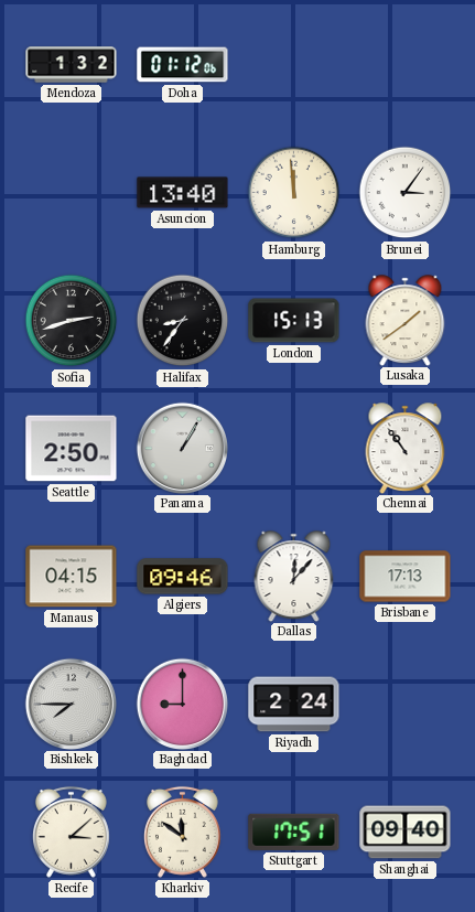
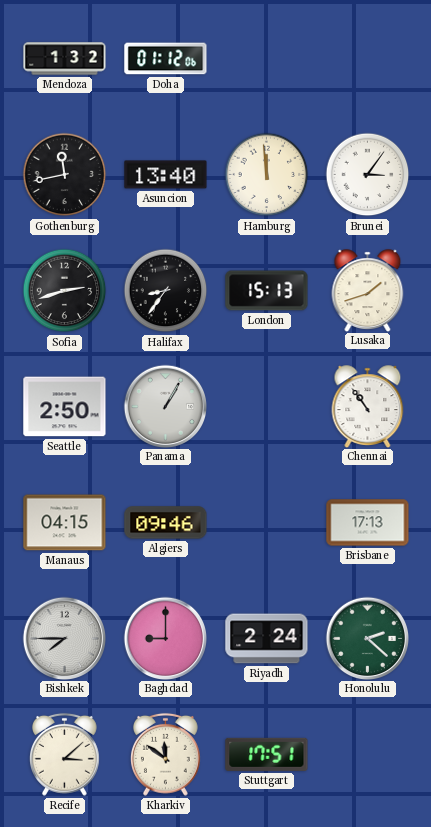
Gothenburg: none -> 11:43 (65, 175)
Lusaka: 1:39 -> 1:42 (368, 290)
Dallas: 12:07 -> none (294, 576)
Honolulu: none -> 2:22 (367, 638)
Shanghai: 09:40 -> none (406, 833)
